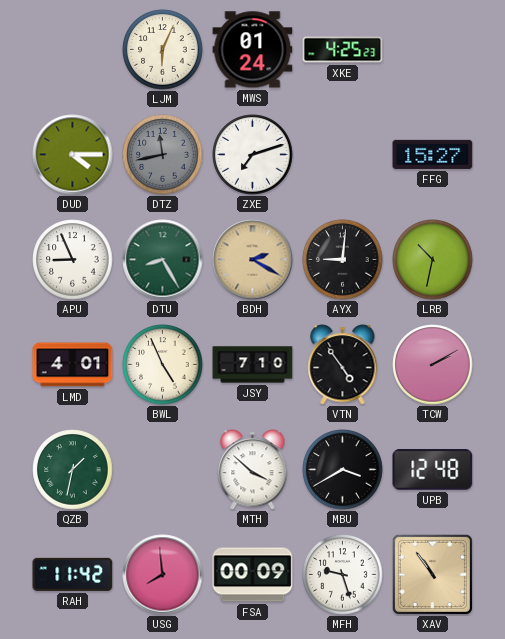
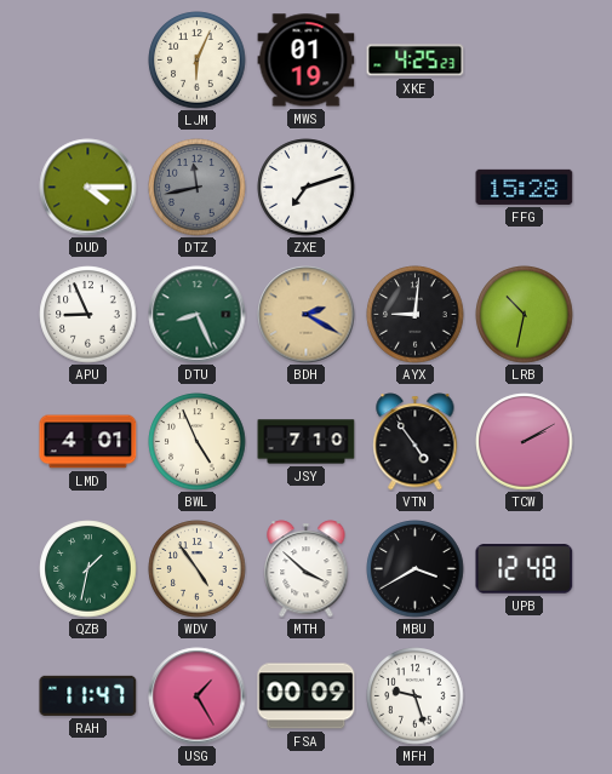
MWS: 01:24 -> 01:19 (307, 61)
FFG: 15:27 -> 15:28 (525, 187)
DTU: 8:25 -> 8:26 (198, 315)
WDV: none -> 4:54 (198, 569)
RAH: 11:42 -> 11:47 (88, 695)
USG: 7:59 -> 1:25 (198, 696)
XAV: 10:54 -> none (432, 574)
